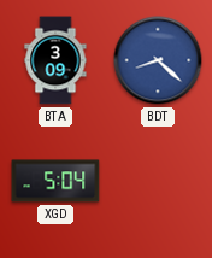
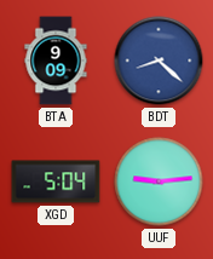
BTA: 3:09 -> 9:09 (56, 61)
UUF: none -> 9:14 (159, 182)
